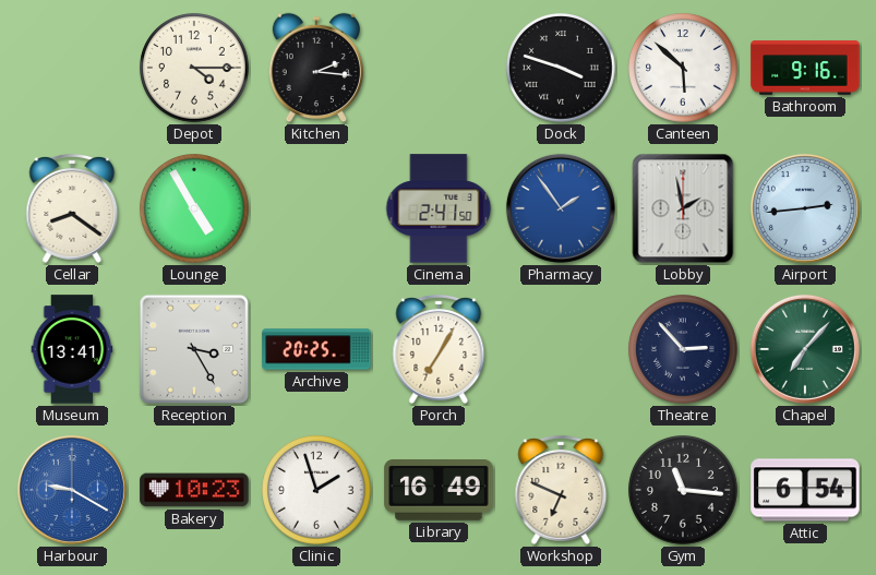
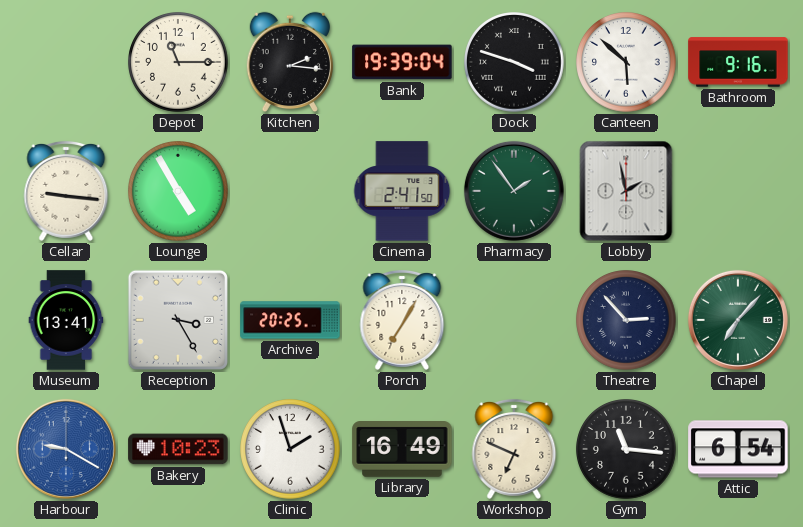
Depot: 4:15 -> 11:15 (178, 62)
Bank: none -> 19:39 (402, 62)
Cellar: 8:21 -> 9:16 (66, 191)
Pharmacy dial: blue -> green (514, 191)
Airport: 2:44 -> none (805, 208)
